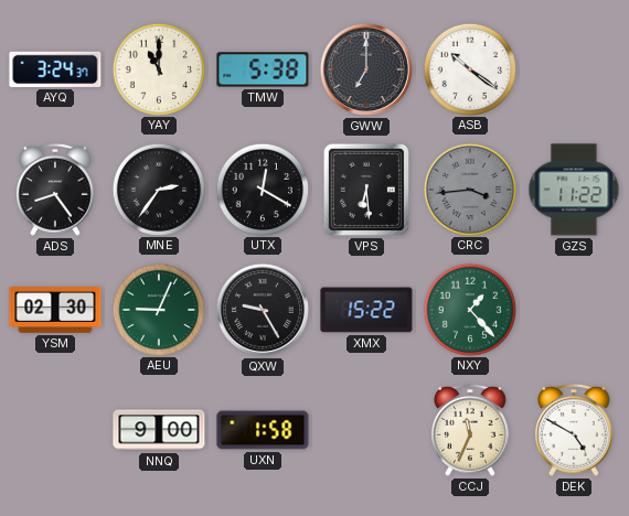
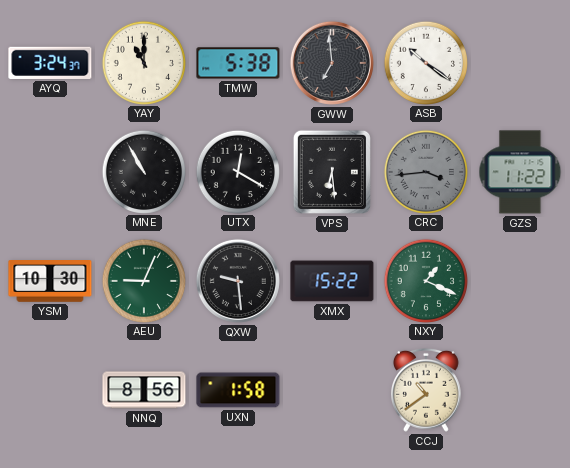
GWW: 7:00 -> 6:59 (332, 63)
ADS: 8:24 -> none (56, 190)
MNE: 2:36 -> 10:55 (143, 171)
YSM: 02:30 -> 10:30 (50, 281)
QXW: 9:25 -> 9:29 (238, 281)
NXY: 1:23 -> 1:19 (425, 280)
NNQ: 9:00 -> 8:56 (144, 390)
CCJ: 11:34 -> 10:39 (427, 390)
DEK: 4:50 -> none (575, 430)
